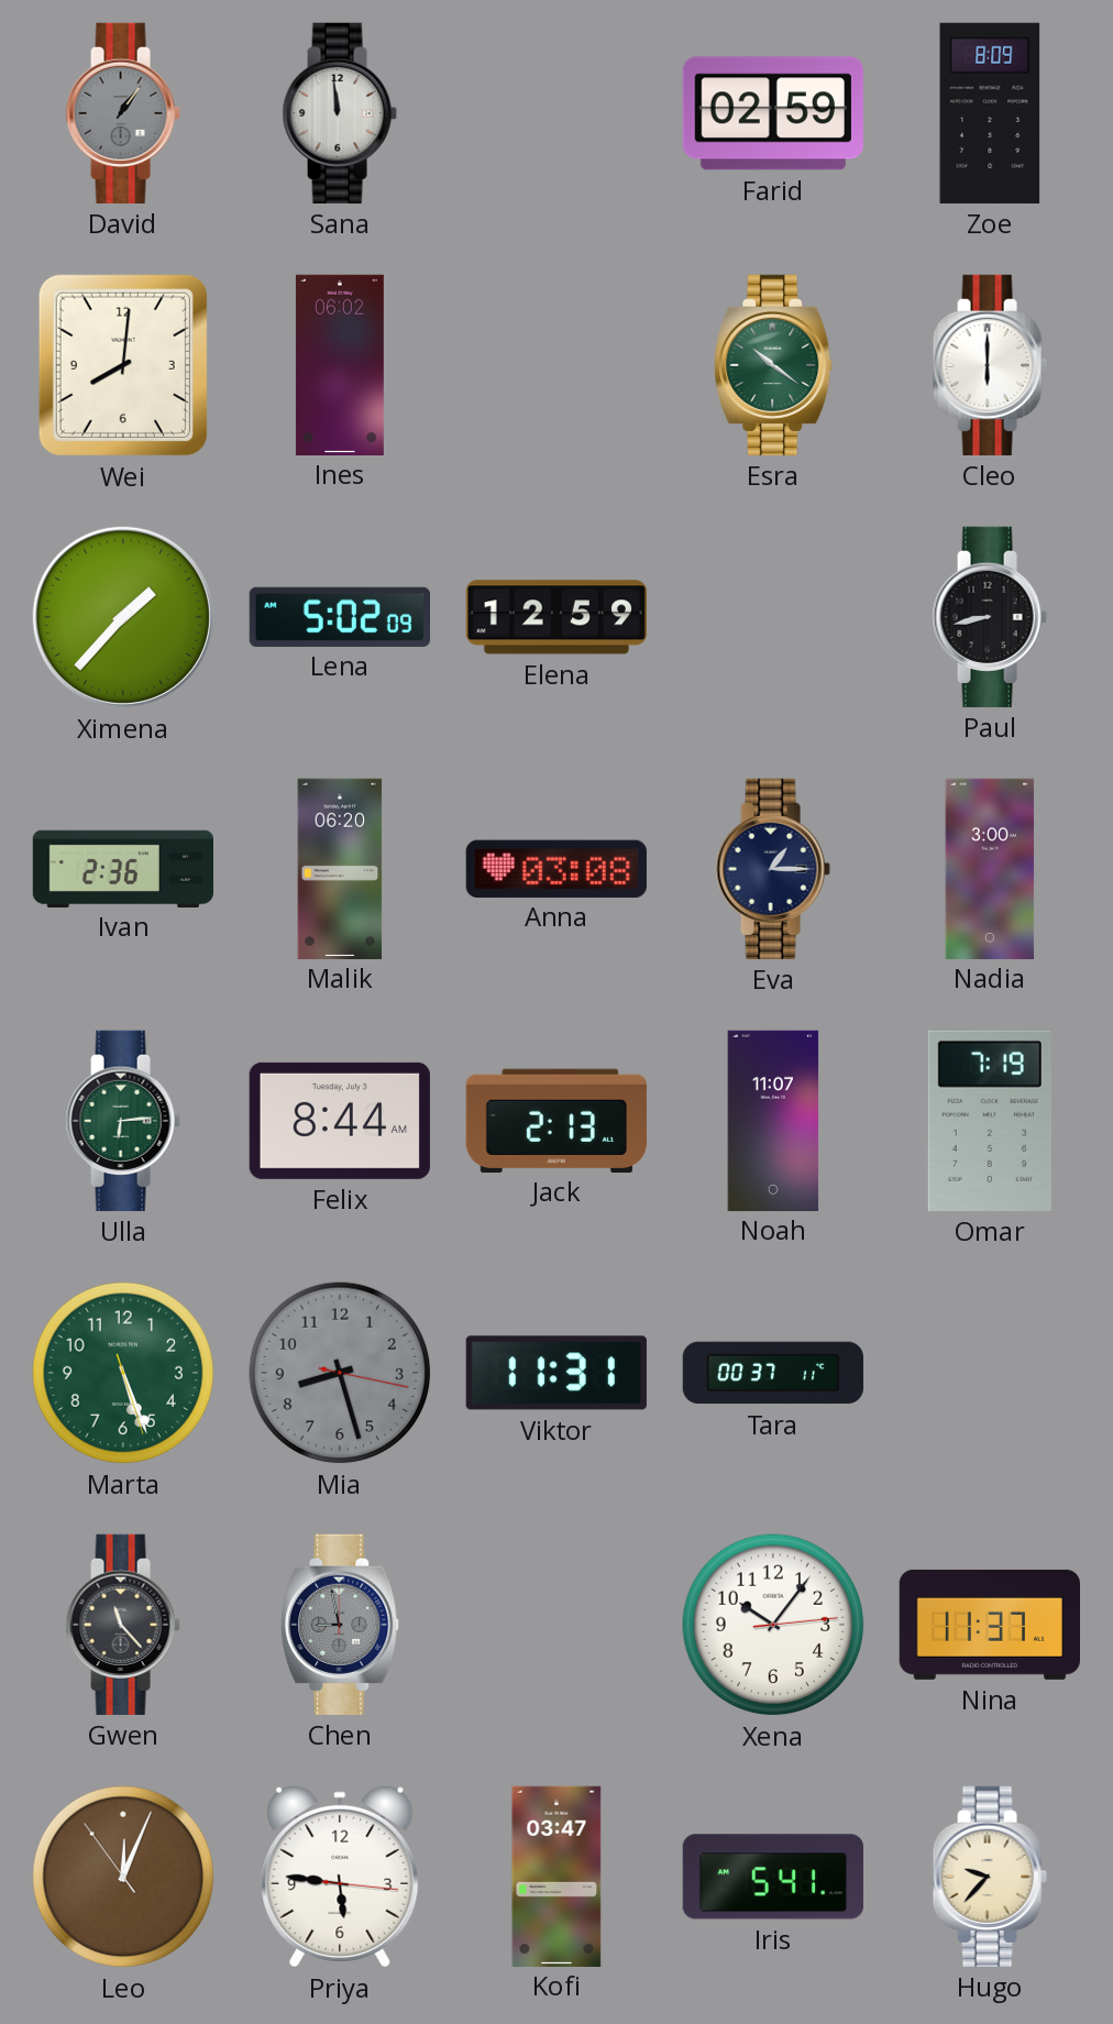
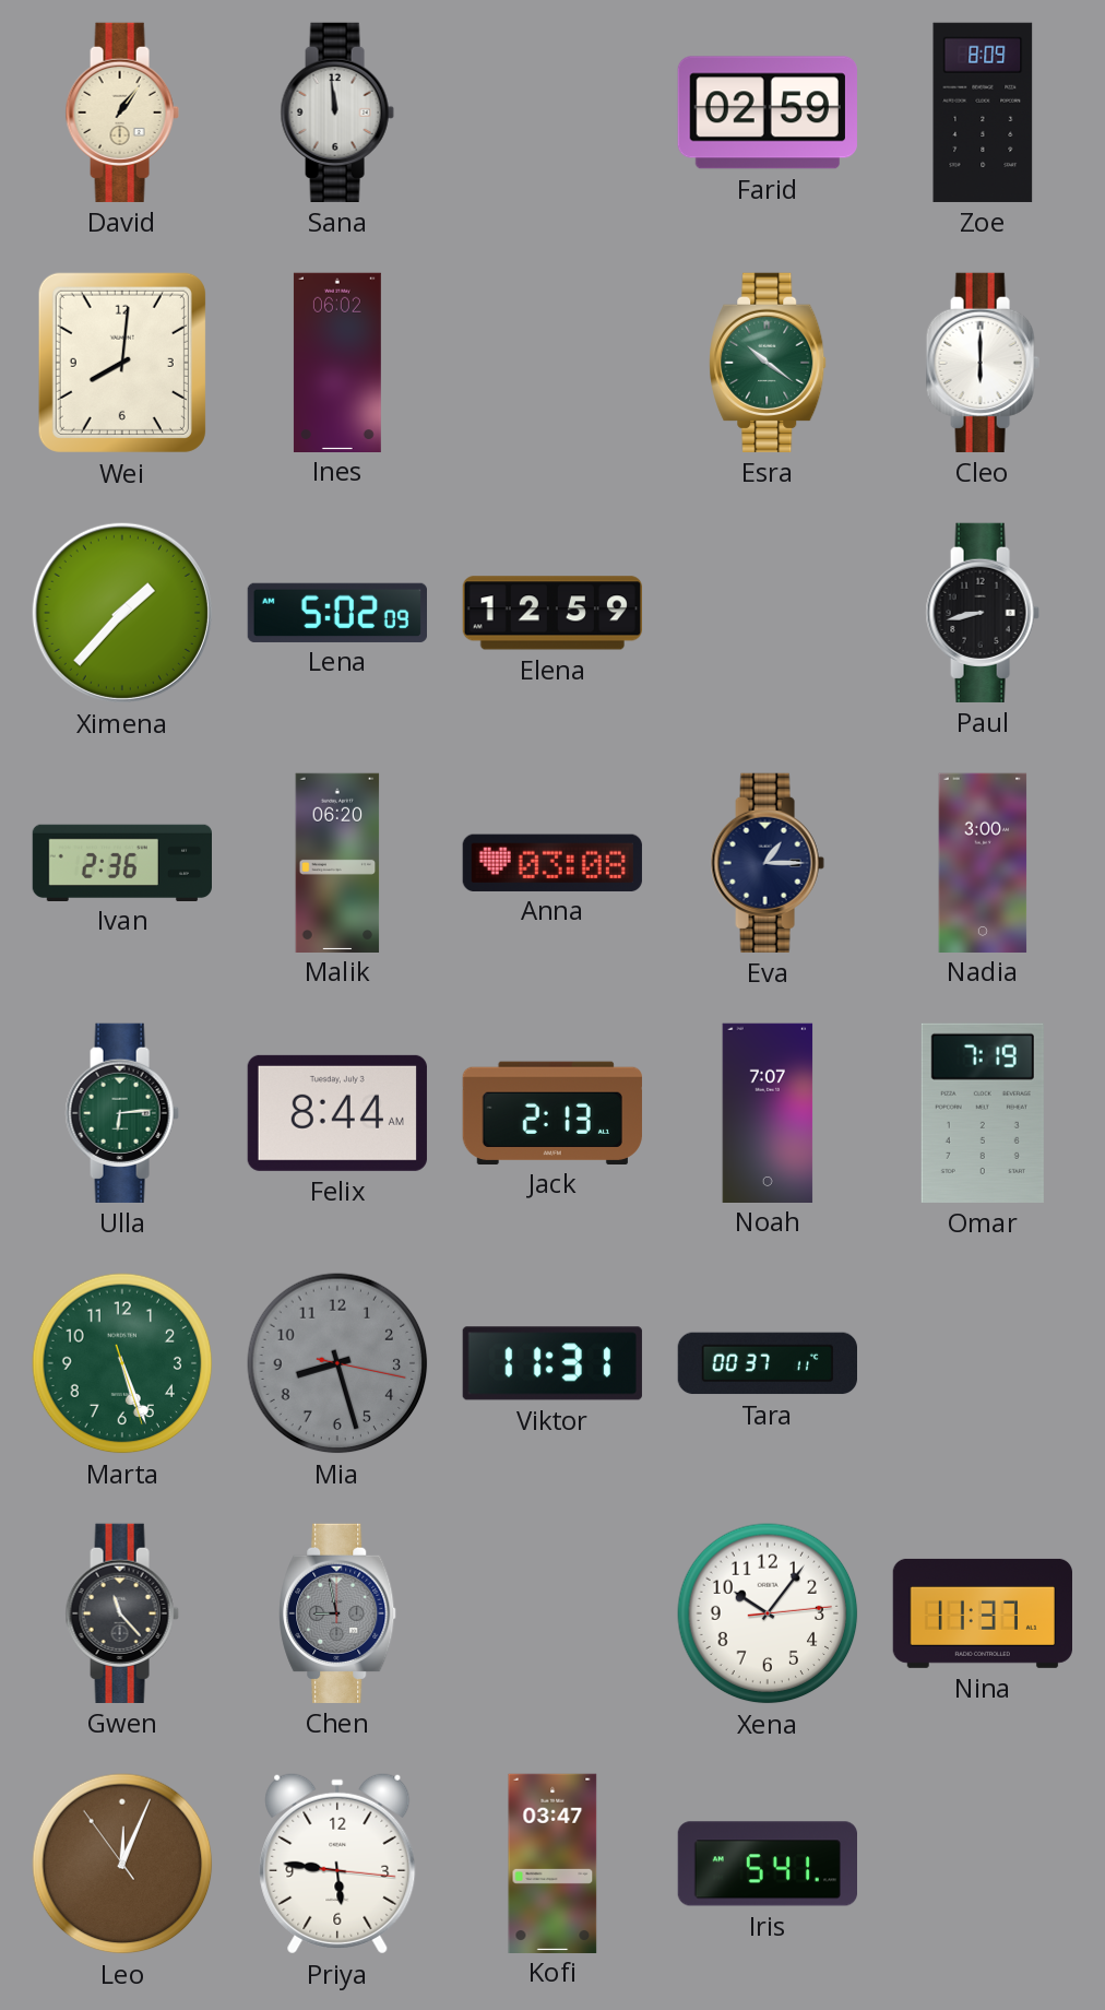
David dial: grey -> cream (122, 113)
Noah: 11:07 -> 7:07 (768, 1112)
Hugo: 9:37 -> none (990, 1877)
